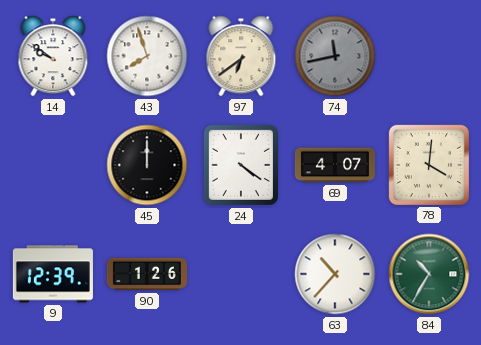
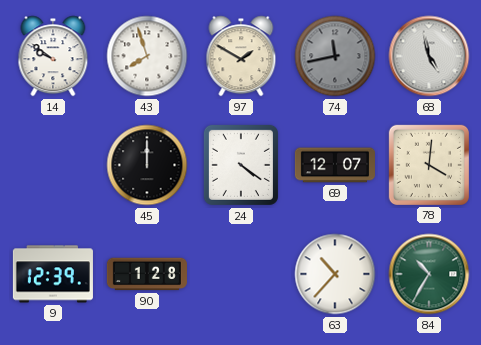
97: 6:39 -> 1:50 (241, 56)
68: none -> 4:58 (429, 56)
69: 4:07 -> 12:07 (335, 165)
90: 1:26 -> 1:28 (147, 274)
